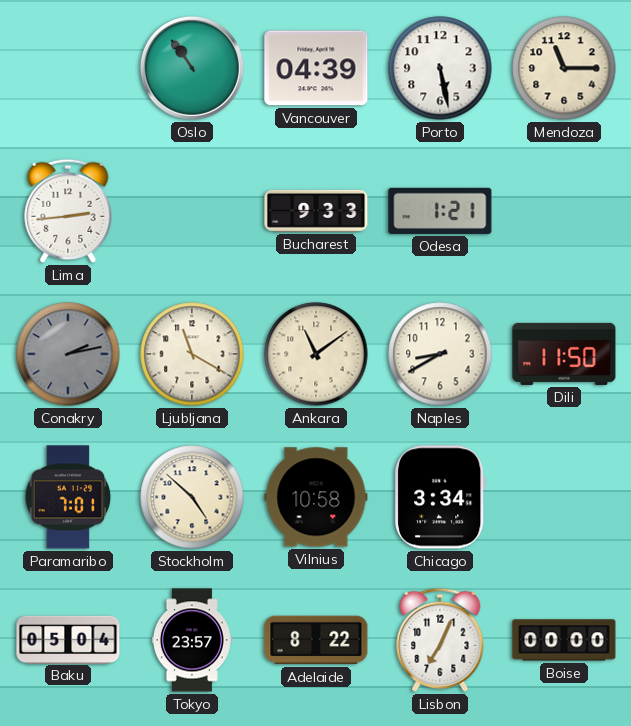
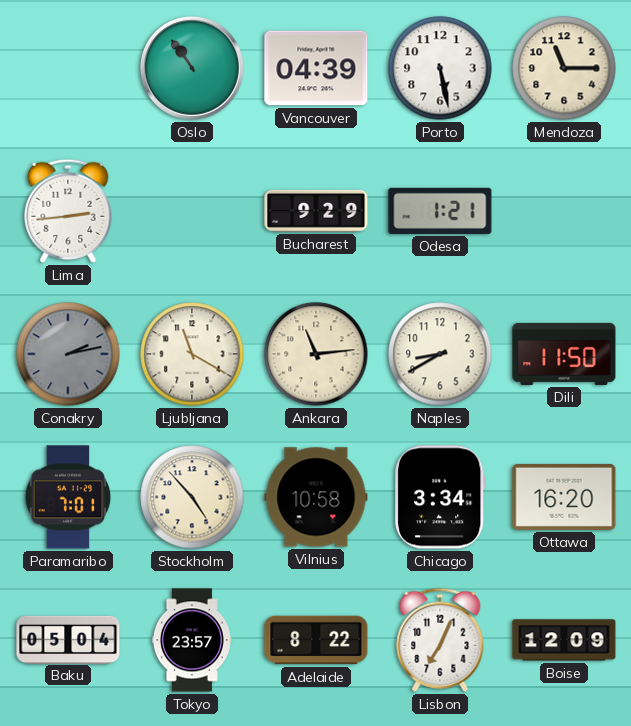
Bucharest: 9:33 -> 9:29 (316, 211)
Ankara: 11:09 -> 11:14 (316, 354)
Stockholm: 4:52 -> 4:53 (192, 497)
Ottawa: none -> 16:20 (564, 497)
Boise: 00:00 -> 12:09 (564, 640)
